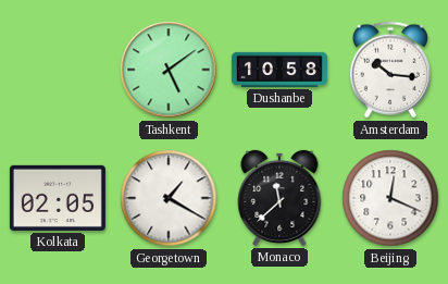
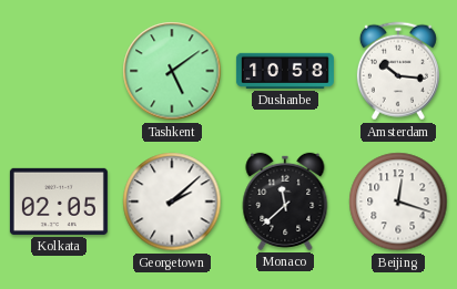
Georgetown: 1:20 -> 2:08 (172, 202)
Beijing: 12:19 -> 12:18 (398, 202)
